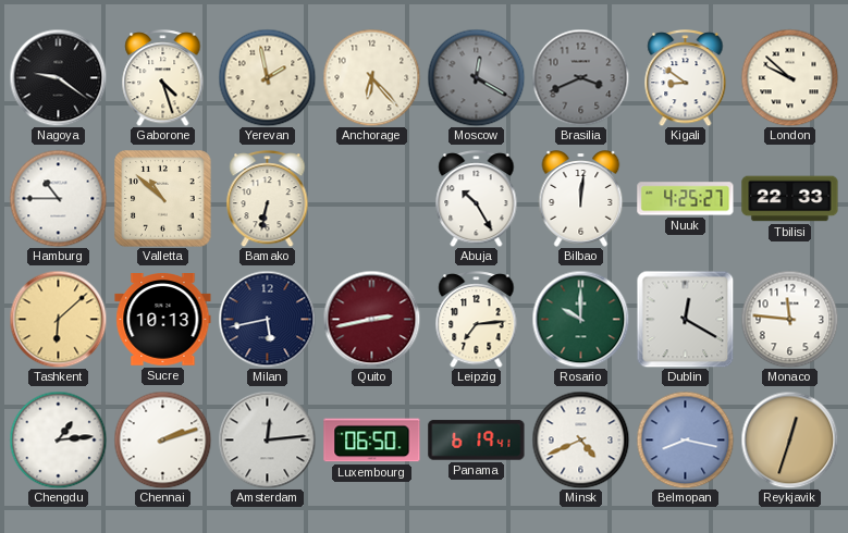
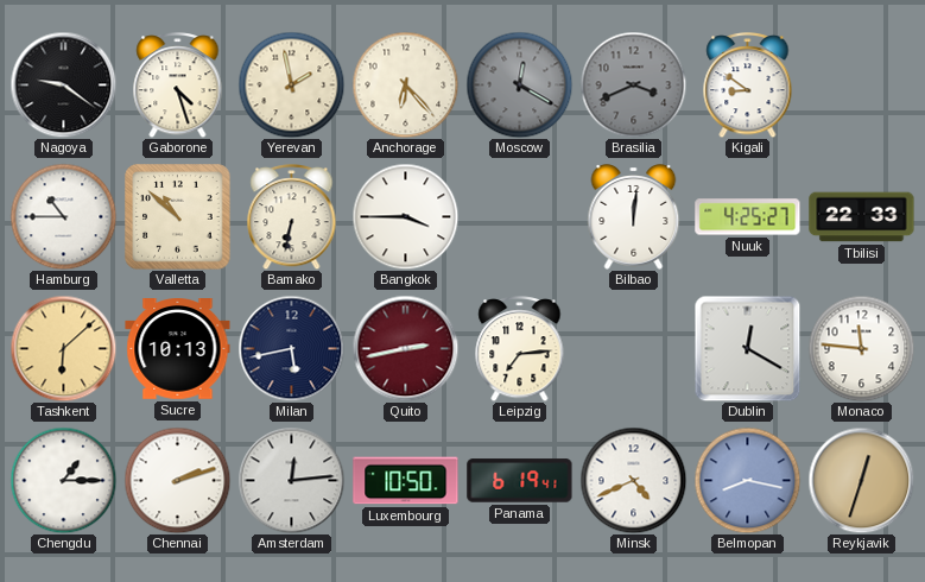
London: 9:52 -> none (789, 77)
Bangkok: none -> 3:45 (405, 216)
Abuja: 10:25 -> none (477, 199)
Rosario: 10:00 -> none (580, 319)
Chengdu: 1:14 -> 1:15 (63, 480)
Luxembourg: 06:50 -> 10:50 (406, 481)
